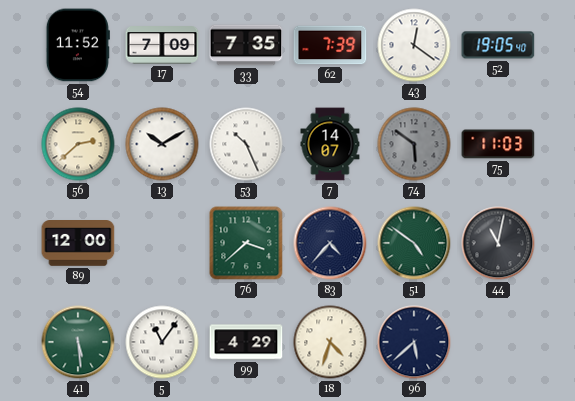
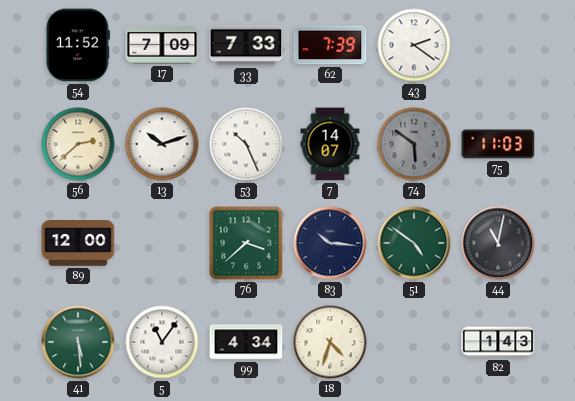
33: 7:35 -> 7:33 (246, 45)
43: 12:21 -> 2:21 (414, 45)
52: 19:05 -> none (498, 45)
13: 10:10 -> 10:12 (162, 144)
83: 4:37 -> 10:16 (330, 243)
99: 4:29 -> 4:34 (246, 342)
96: 5:38 -> none (414, 342)
82: none -> 1:43 (498, 342)
